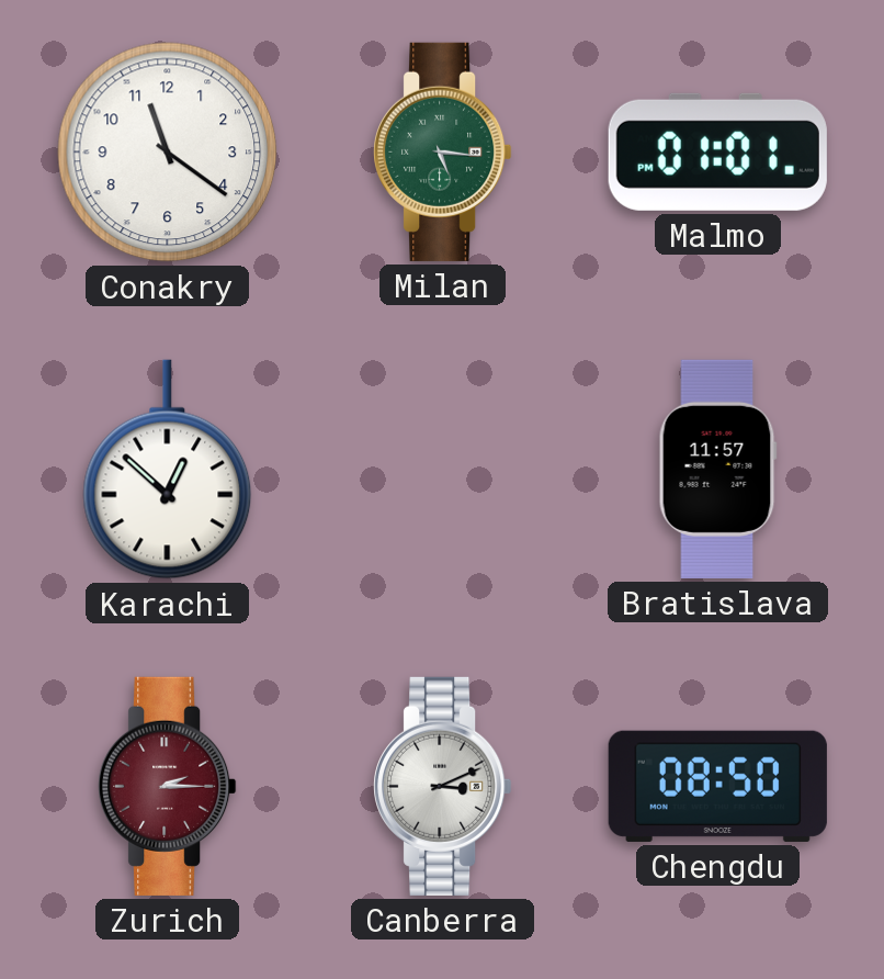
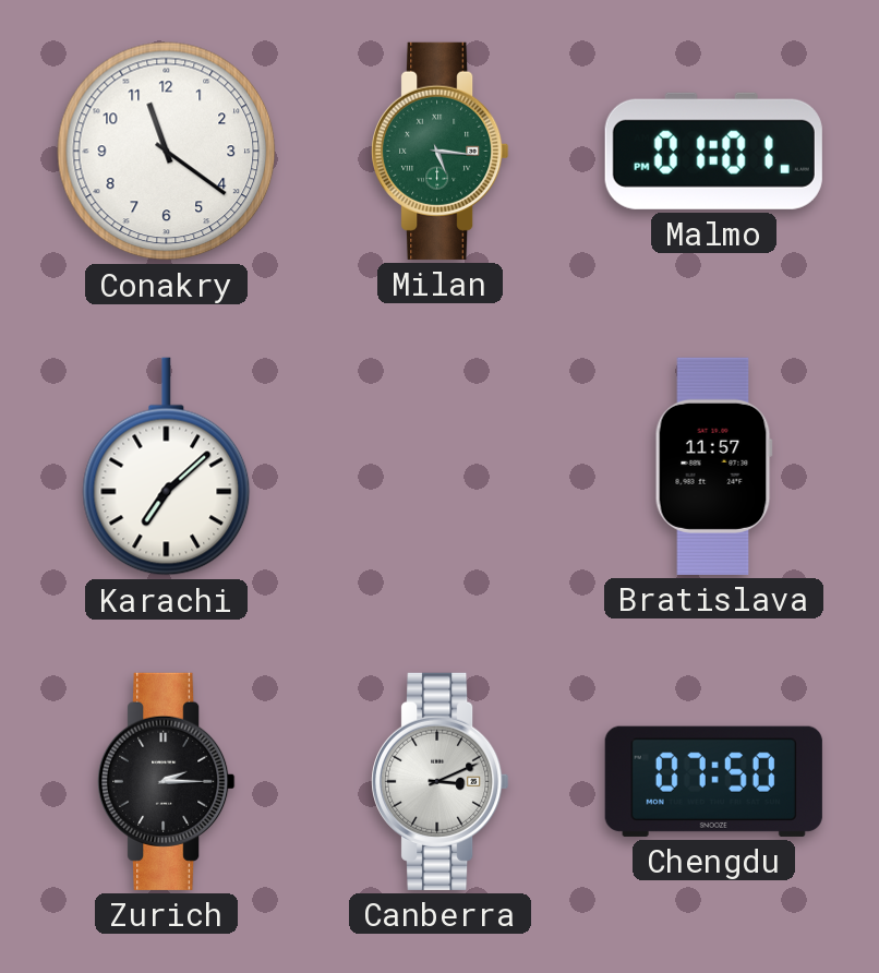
Karachi: 12:52 -> 7:08 (167, 467)
Zurich dial: burgundy -> black (167, 781)
Chengdu: 08:50 -> 07:50 (713, 781)
